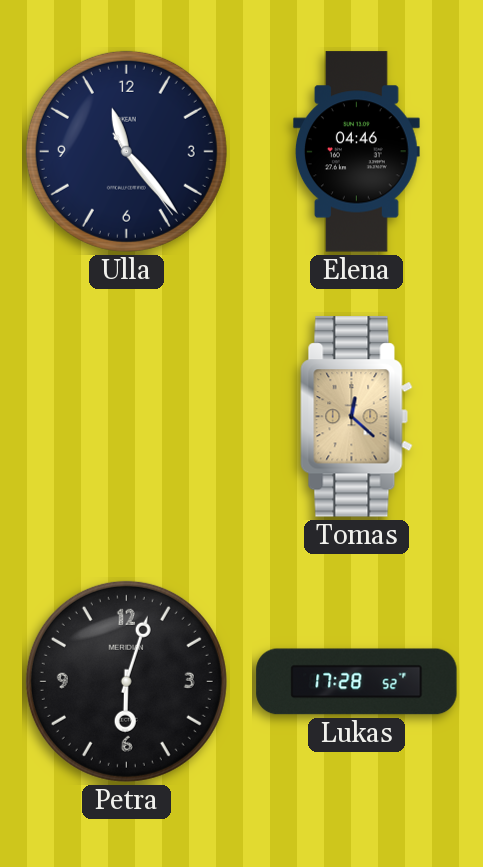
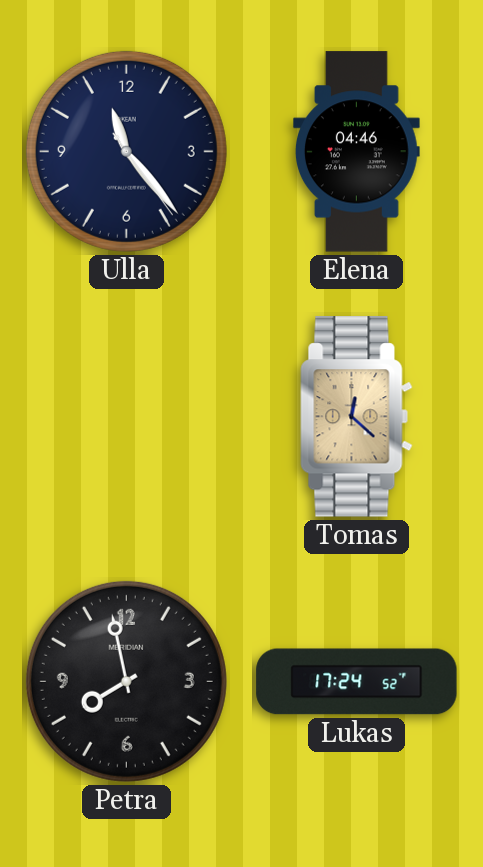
Petra: 6:03 -> 7:58 (126, 681)
Lukas: 17:28 -> 17:24 (357, 682)
